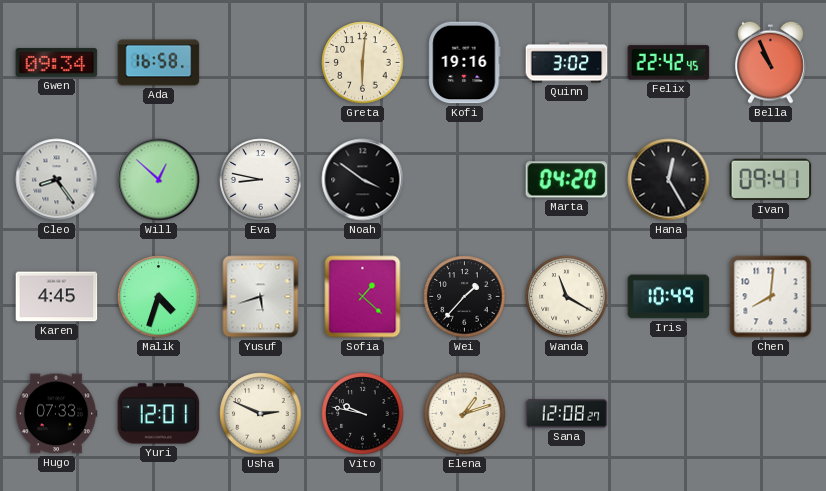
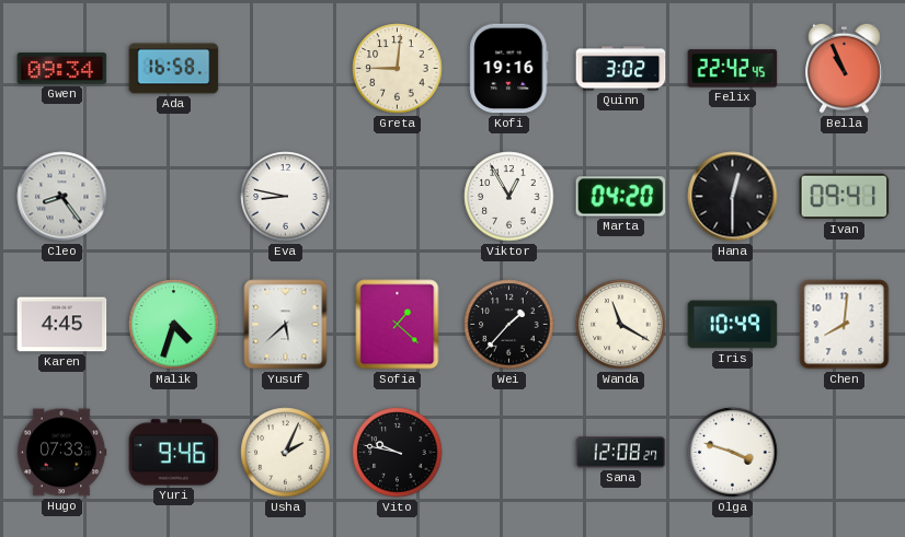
Greta: 6:01 -> 9:01 (398, 69)
Will: 12:52 -> none (159, 180)
Noah: 3:51 -> none (363, 180)
Viktor: none -> 12:55 (509, 197)
Hana: 12:25 -> 12:30 (733, 197)
Yusuf: 5:42 -> 5:38 (286, 325)
Yuri: 12:01 -> 9:46 (174, 453)
Usha: 2:49 -> 2:04 (286, 453)
Elena: 1:12 -> none (465, 414)
Olga: none -> 3:48 (733, 453)
